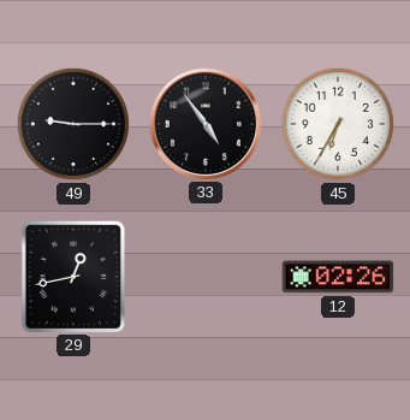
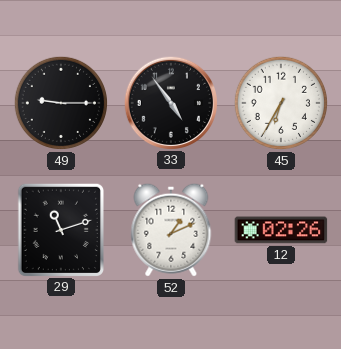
29: 12:43 -> 11:12 (60, 229)
52: none -> 1:11 (171, 230)
